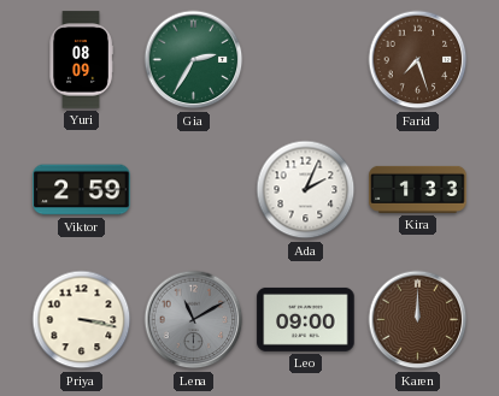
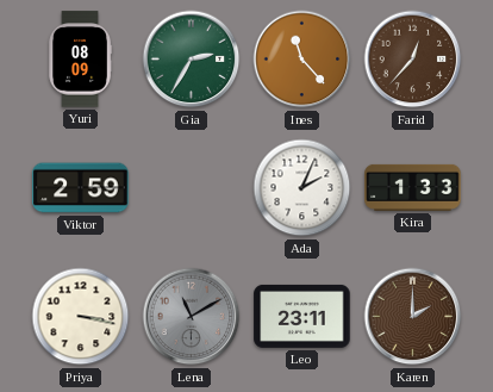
Ines: none -> 11:23 (302, 60)
Farid: 7:27 -> 12:37 (413, 60)
Leo: 09:00 -> 23:11 (302, 316)
Karen: 12:00 -> 2:00 (413, 317)
